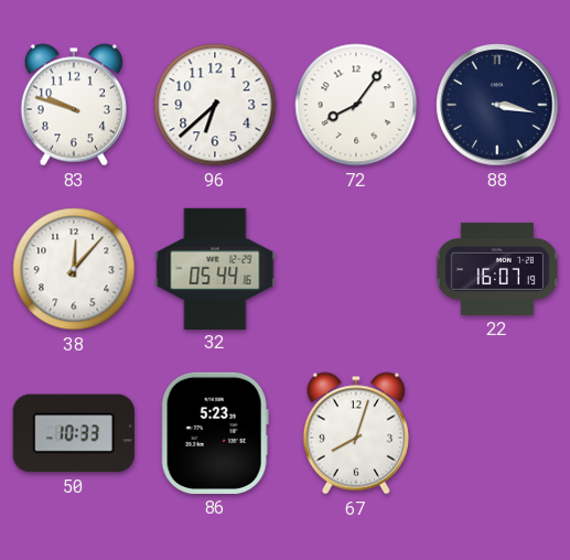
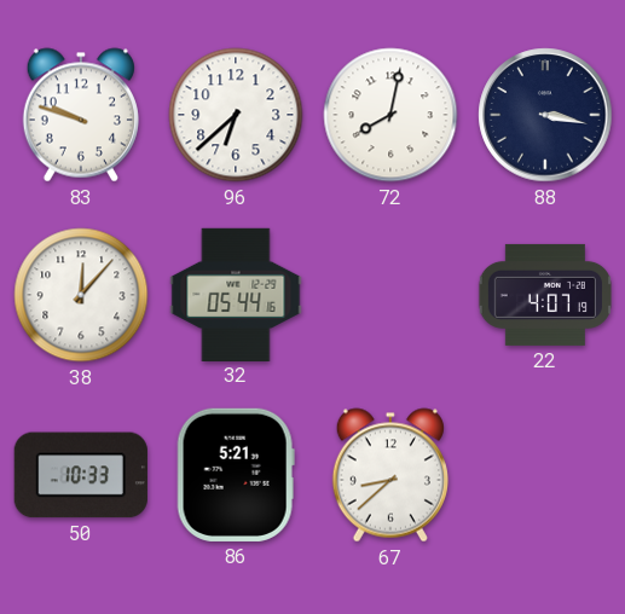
72: 8:06 -> 8:02 (390, 115)
22: 16:07 -> 4:07 (545, 295)
86: 5:23 -> 5:21 (236, 475)
67: 8:03 -> 8:38 (390, 475)
